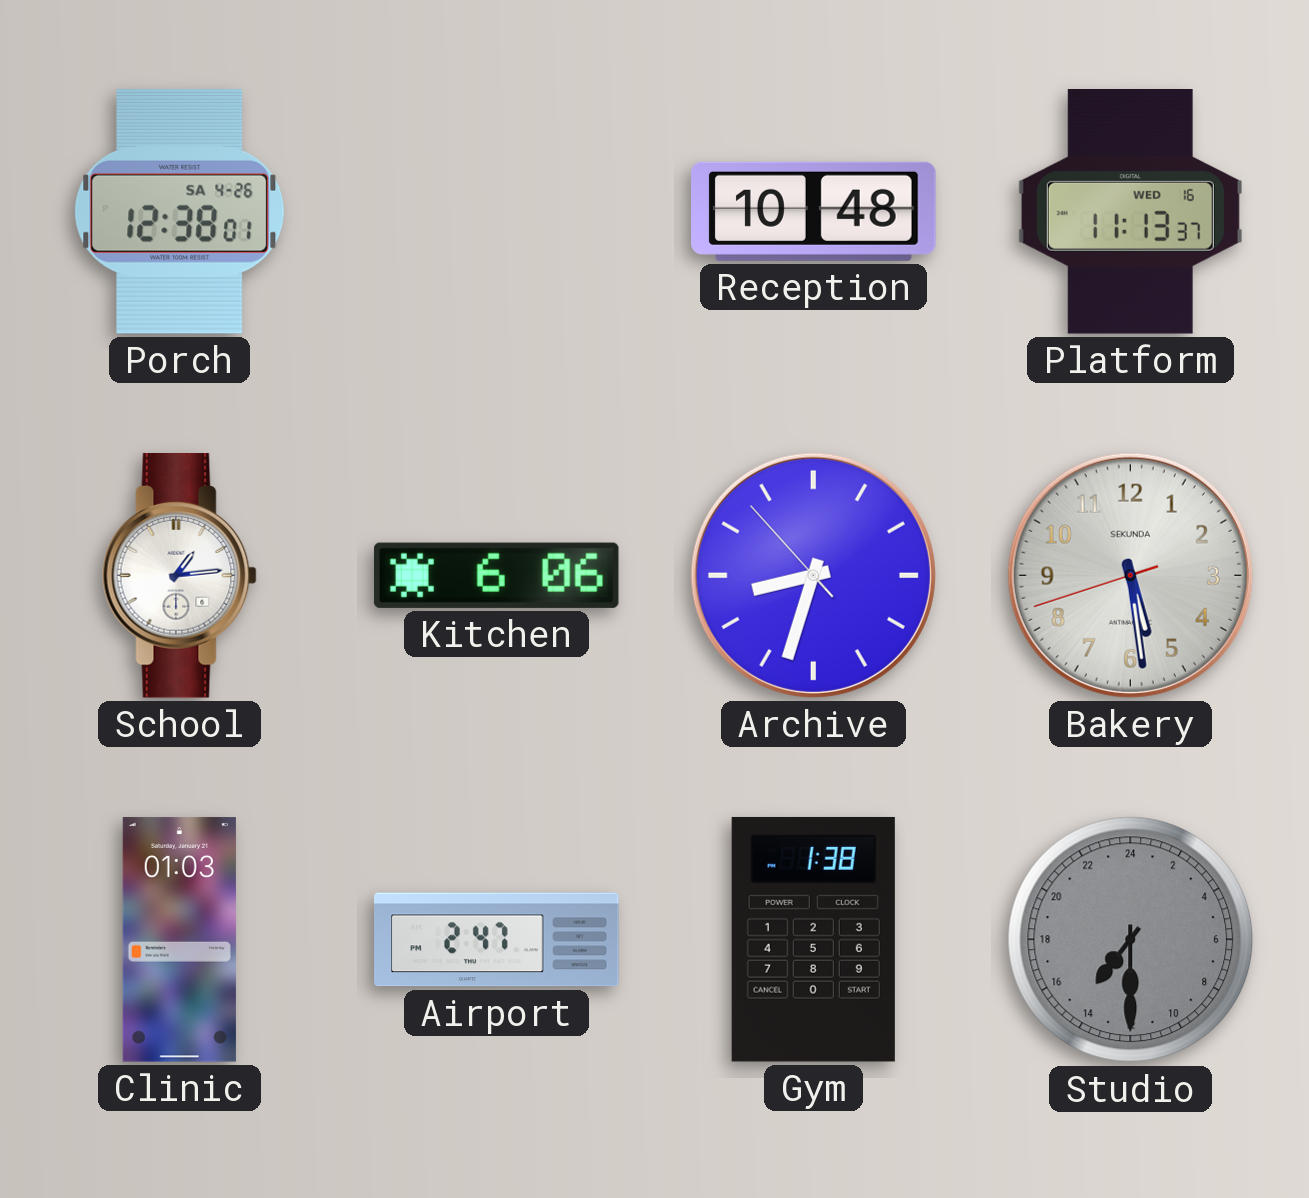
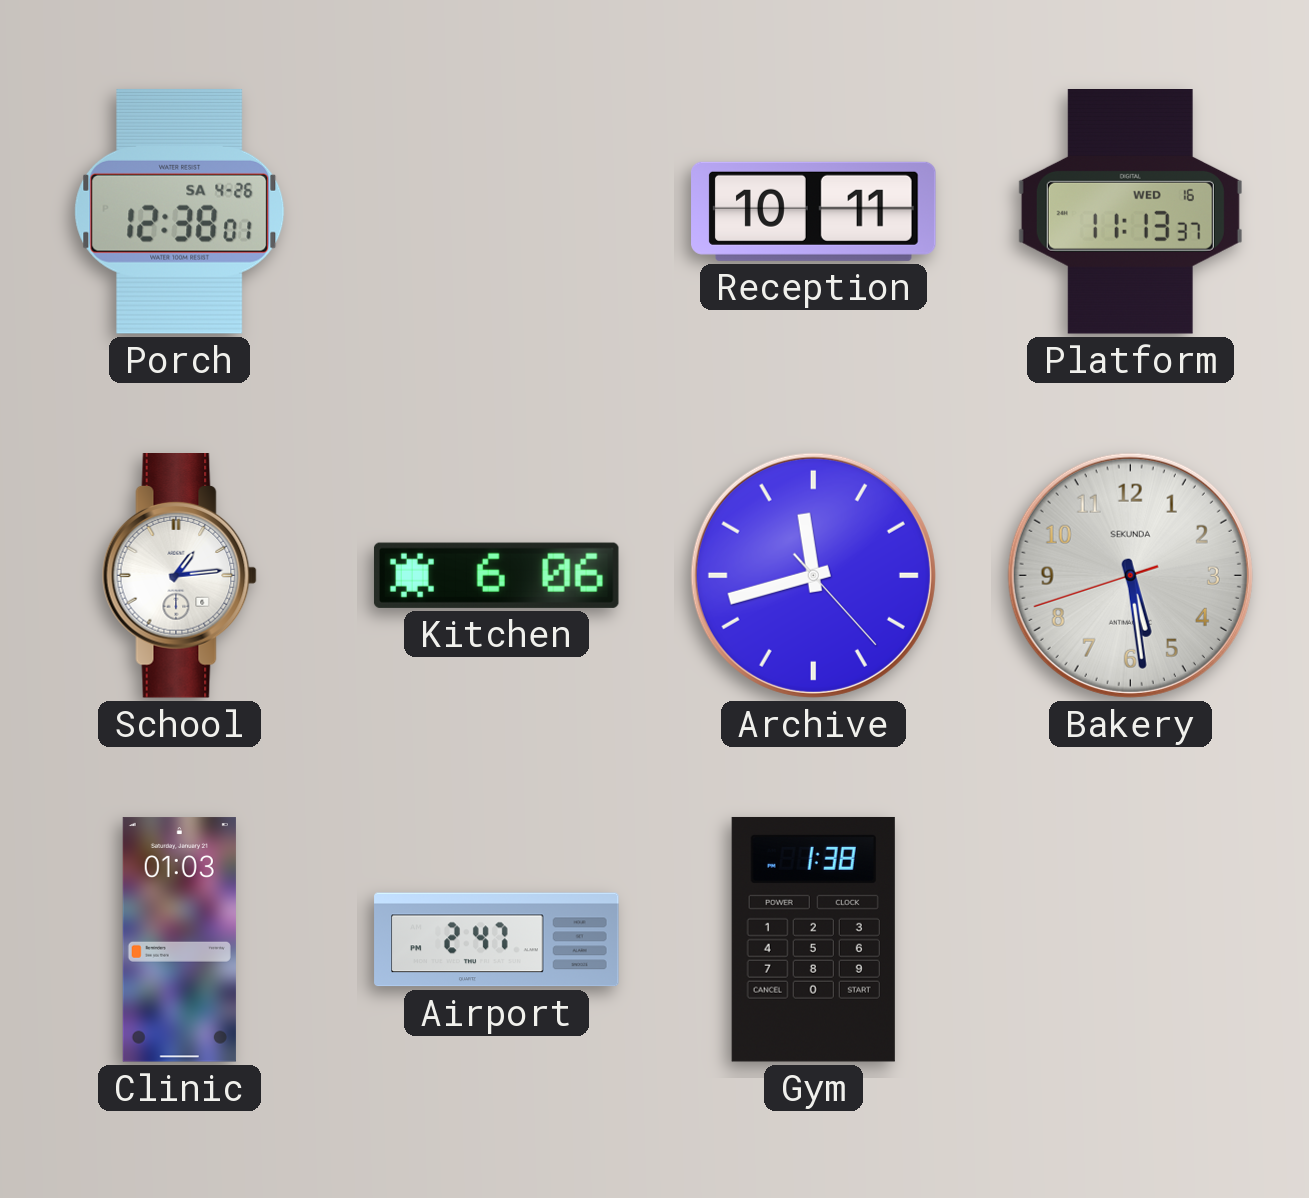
Reception: 10:48 -> 10:11 (814, 211)
Archive: 8:32 -> 11:42 (813, 575)
Studio: 14:30 -> none (1131, 940)
